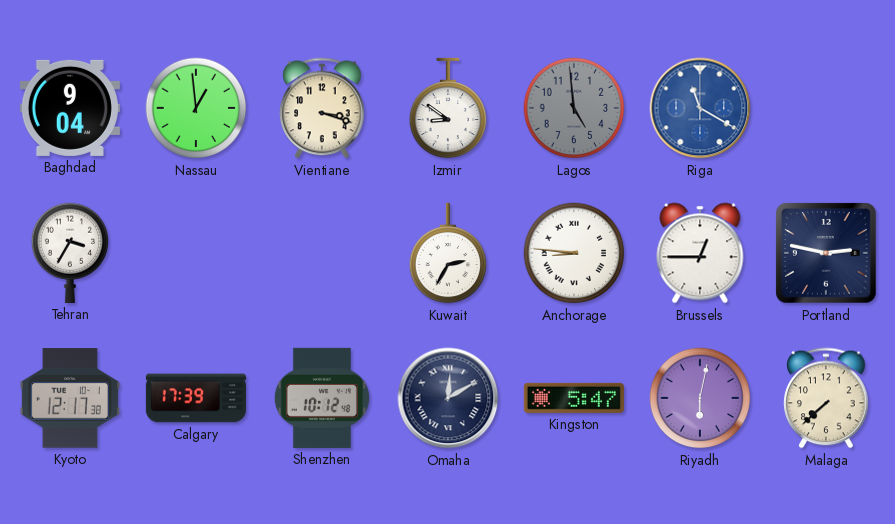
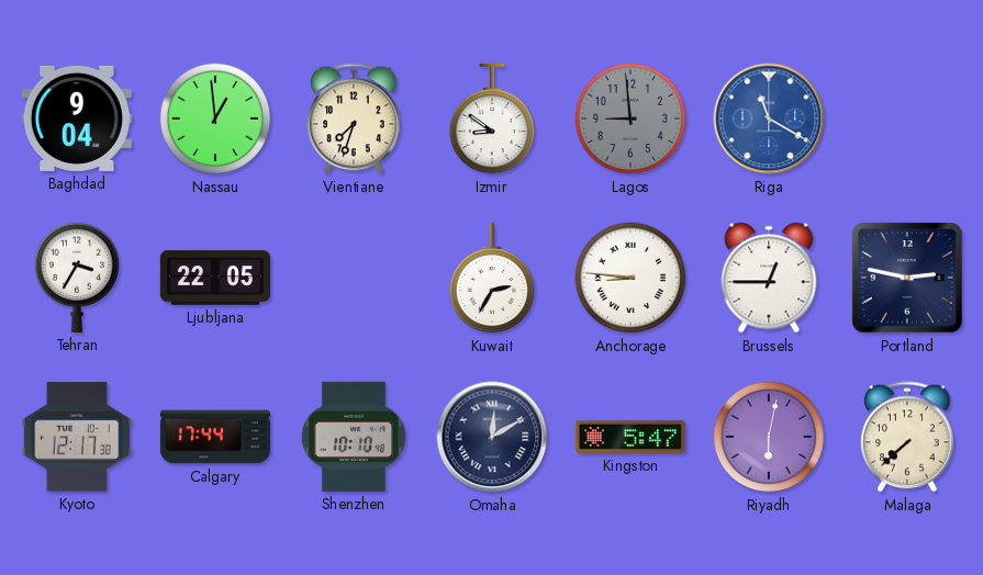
Vientiane: 3:18 -> 7:33 (354, 119)
Lagos: 4:59 -> 8:59 (630, 119)
Ljubljana: none -> 22:05 (215, 278)
Calgary: 17:39 -> 17:44 (214, 437)
Shenzhen: 10:12 -> 10:10 (354, 437)
